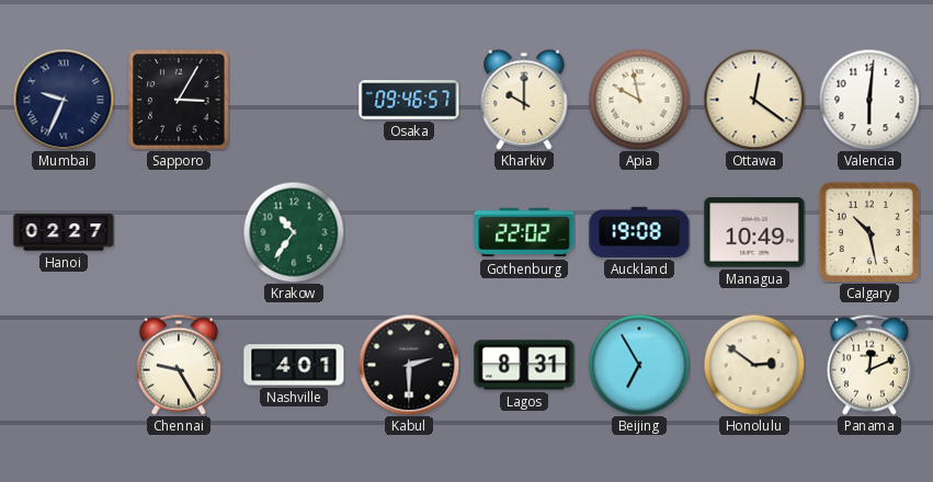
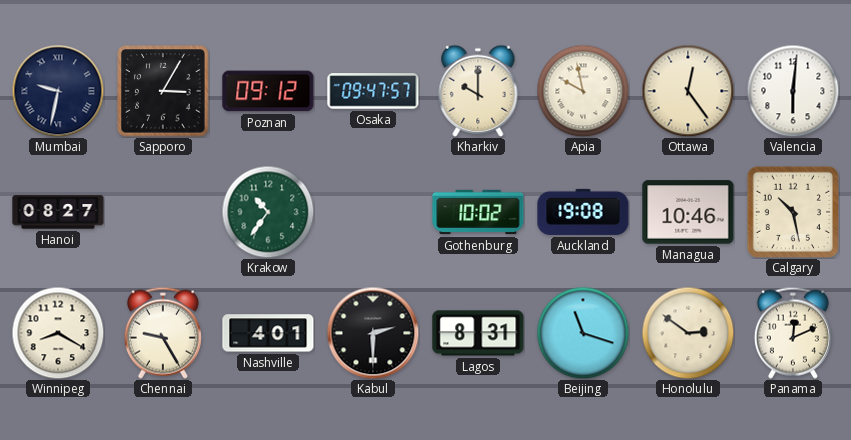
Mumbai: 9:34 -> 9:32 (58, 91)
Poznan: none -> 09:12 (268, 91)
Osaka: 09:46 -> 09:47 (373, 91)
Ottawa: 12:21 -> 12:24 (688, 91)
Hanoi: 02:27 -> 08:27 (58, 212)
Gothenburg: 22:02 -> 10:02 (478, 212)
Managua: 10:49 -> 10:46 (688, 212)
Winnipeg: none -> 8:20 (58, 333)
Beijing: 6:55 -> 11:18 (583, 333)
